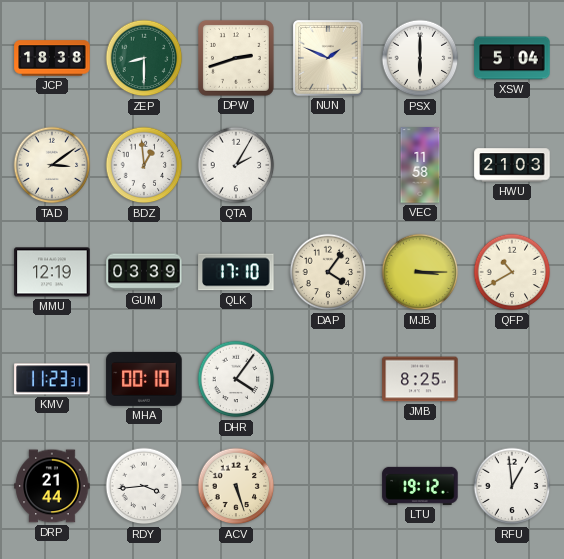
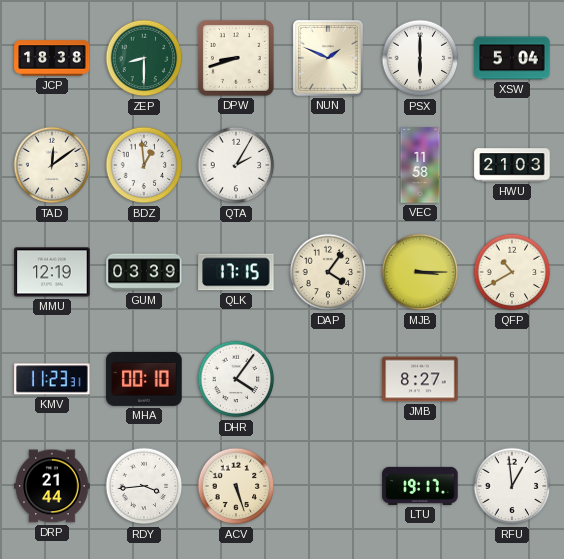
DPW: 2:42 -> 8:42 (236, 58)
TAD: 3:09 -> 12:09 (52, 165)
QLK: 17:10 -> 17:15 (236, 272)
JMB: 8:25 -> 8:27 (420, 379)
LTU: 19:12 -> 19:17 (420, 486)
